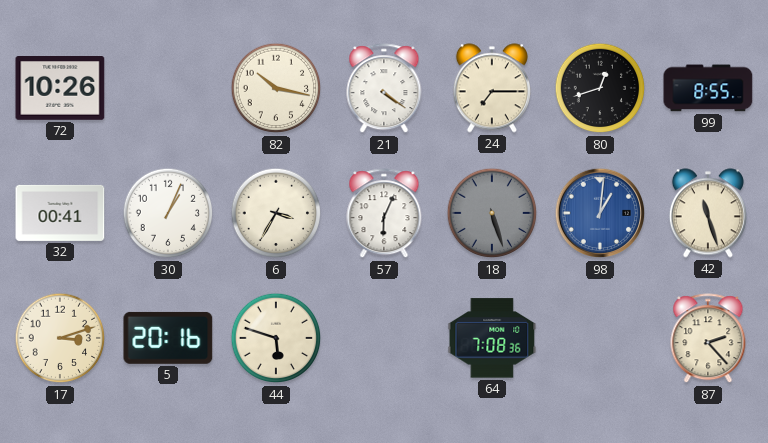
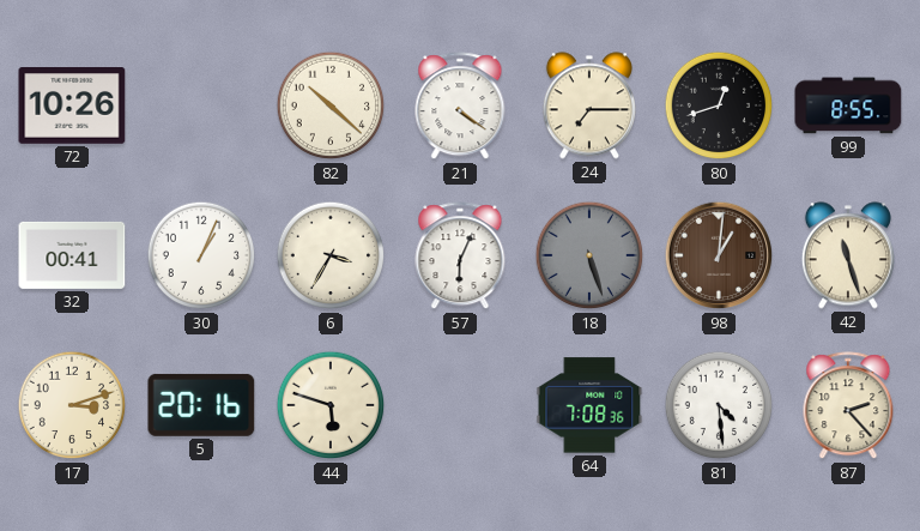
82: 10:17 -> 10:22 (331, 105)
98 dial: blue -> brown (719, 255)
81: none -> 4:29 (719, 405)
